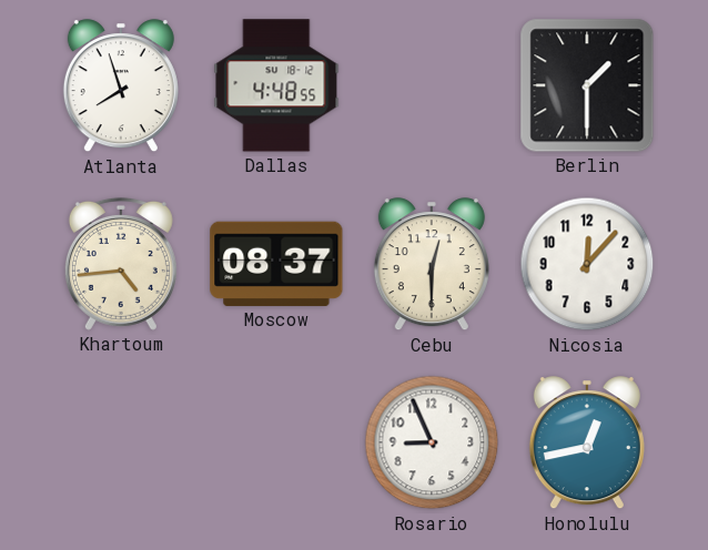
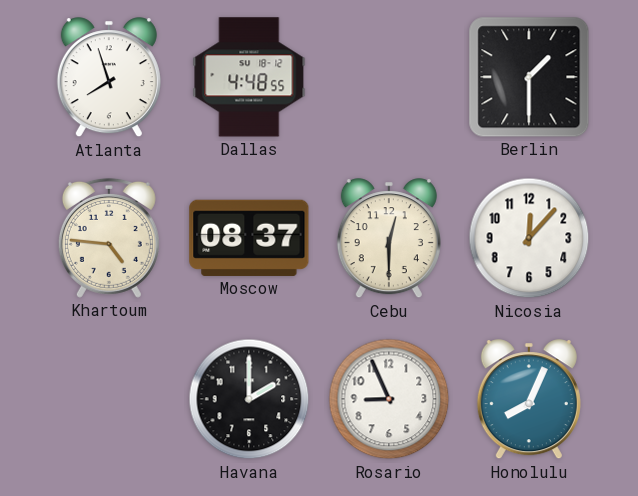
Khartoum: 4:44 -> 4:46 (109, 238)
Havana: none -> 2:00 (249, 399)
Honolulu: 12:43 -> 8:04 (529, 400)
